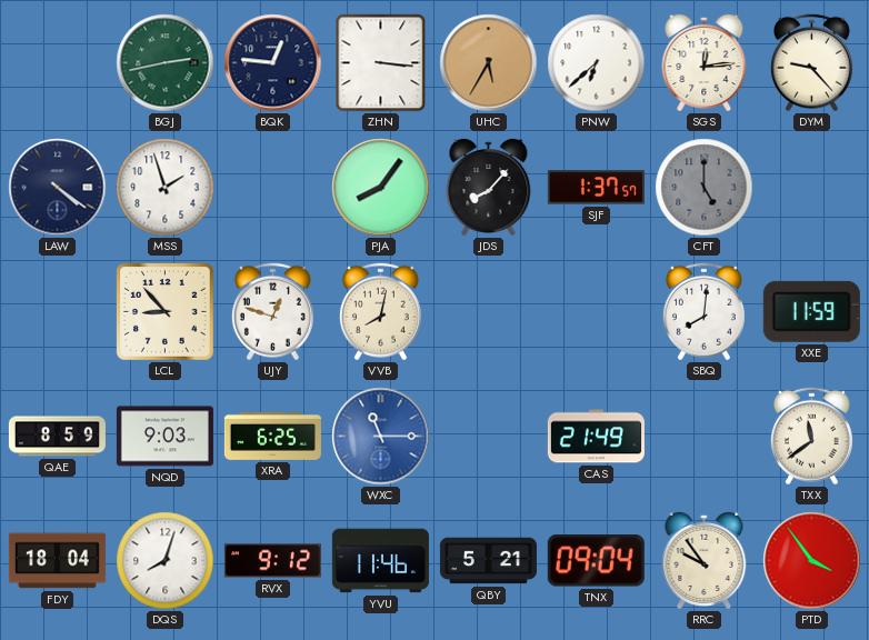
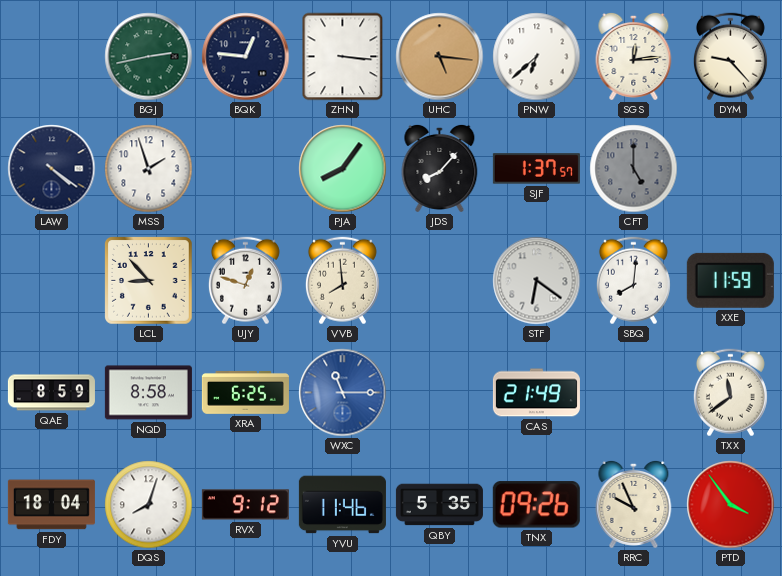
UHC: 5:35 -> 5:16 (440, 57)
VVB: 8:02 -> 7:59 (342, 281)
STF: none -> 6:21 (537, 281)
NQD: 9:03 -> 8:58 (148, 393)
QBY: 5:21 -> 5:35 (439, 505)
TNX: 09:04 -> 09:26 (536, 505)
RRC: 9:54 -> 9:56 (634, 504)
